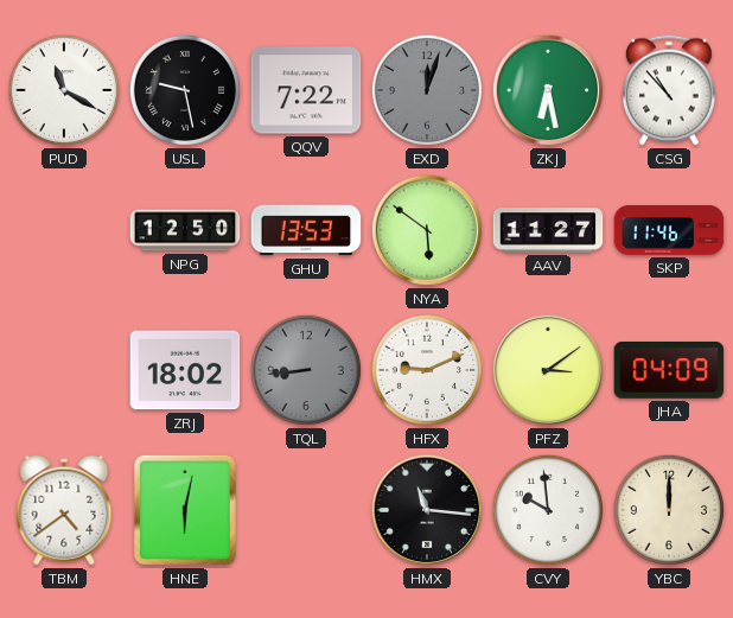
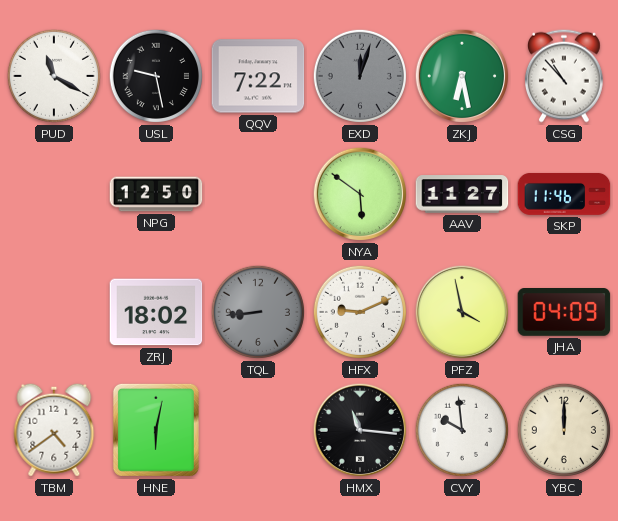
GHU: 13:53 -> none (306, 230)
PFZ: 3:09 -> 3:58 (462, 312)
